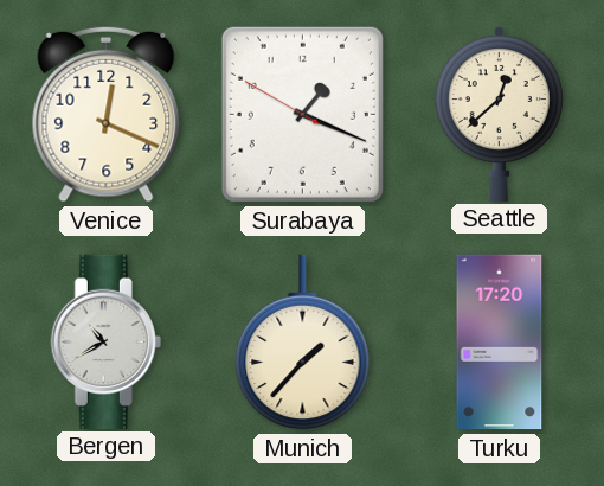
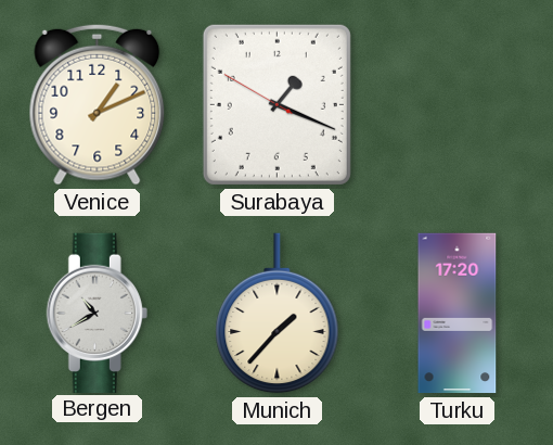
Venice: 12:19 -> 1:11 (98, 104)
Seattle: 12:38 -> none (499, 113)
